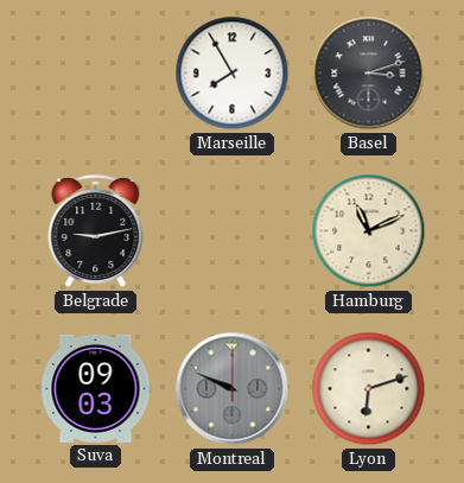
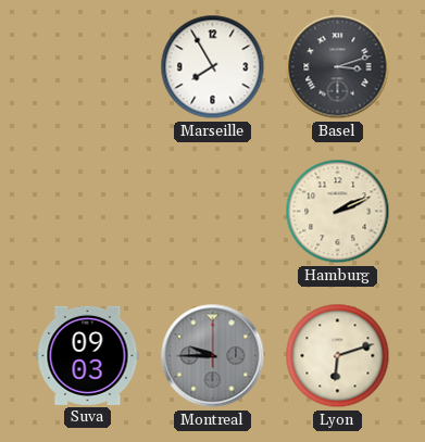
Belgrade: 9:13 -> none (96, 231)
Hamburg: 11:11 -> 2:11 (338, 212)
Montreal: 9:49 -> 9:45 (213, 356)
